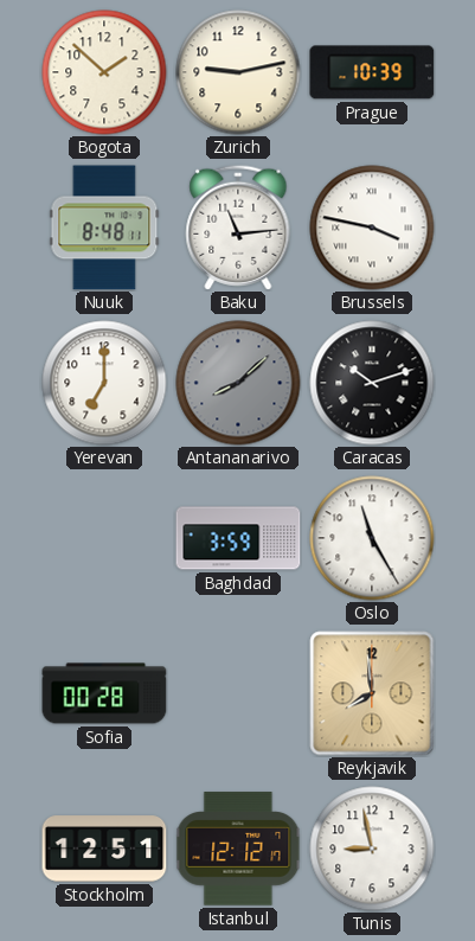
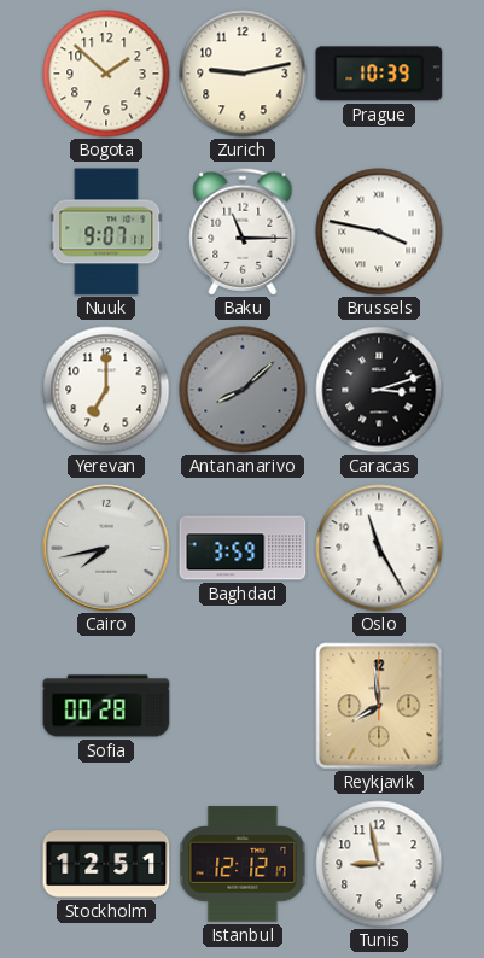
Nuuk: 8:48 -> 9:07 (106, 232)
Baku: 11:14 -> 11:15 (243, 232)
Caracas: 10:12 -> 3:12 (379, 390)
Cairo: none -> 7:43 (106, 548)
